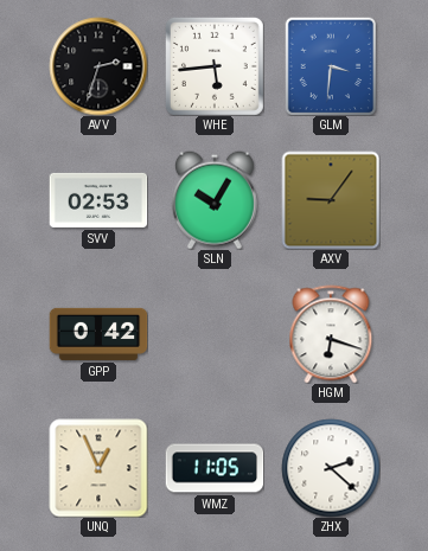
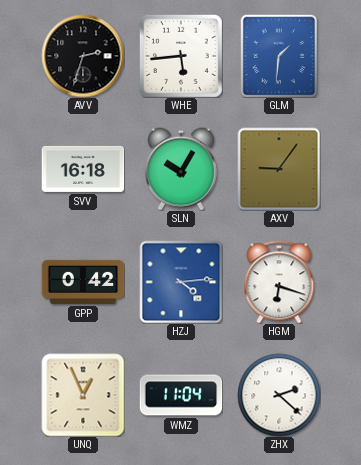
GLM: 3:31 -> 1:31 (279, 56)
SVV: 02:53 -> 16:18 (83, 169)
HZJ: none -> 4:14 (181, 282)
WMZ: 11:05 -> 11:04 (181, 395)
